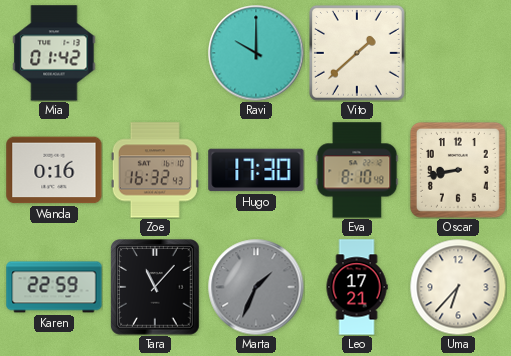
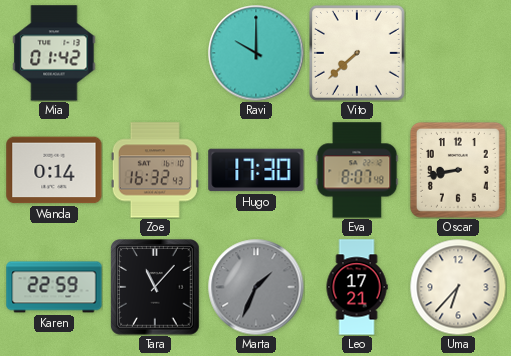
Vito: 1:38 -> 7:38 (357, 53)
Wanda: 0:16 -> 0:14 (54, 170)
Eva: 8:10 -> 8:07 (357, 170)
